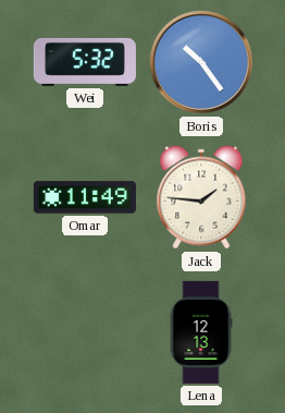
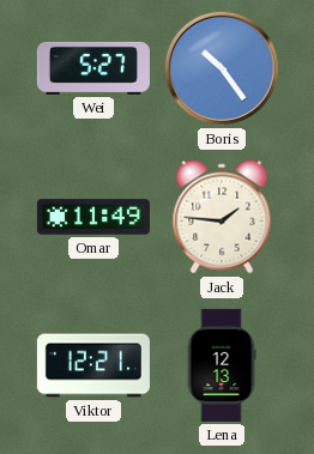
Wei: 5:32 -> 5:27 (93, 68)
Viktor: none -> 12:21 (93, 365)
